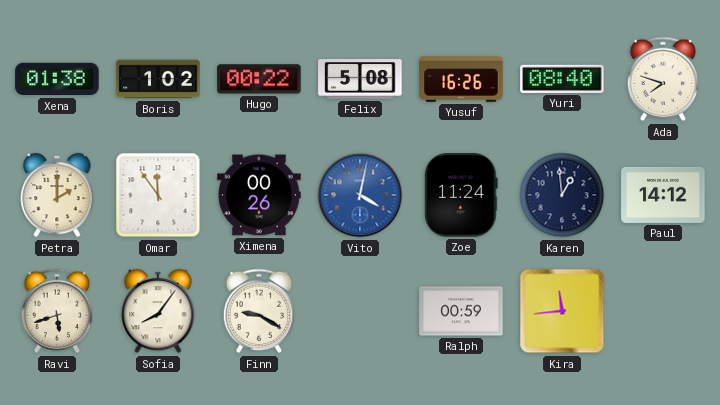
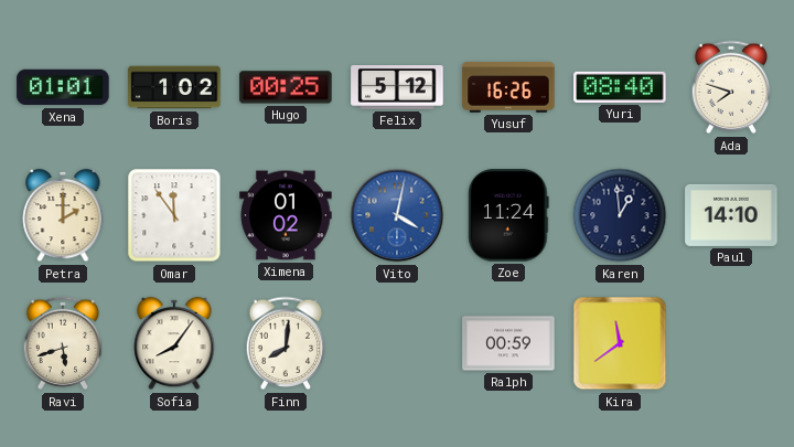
Xena: 01:38 -> 01:01 (63, 87)
Hugo: 00:22 -> 00:25 (286, 87)
Felix: 5:08 -> 5:12 (397, 88)
Ximena: 00:26 -> 01:02 (286, 215)
Paul: 14:12 -> 14:10 (731, 215)
Finn: 9:20 -> 8:01 (286, 343)
Kira: 11:44 -> 11:39 (620, 343)
